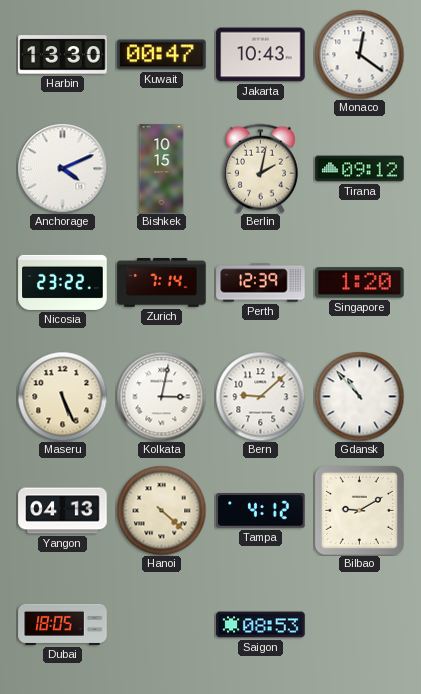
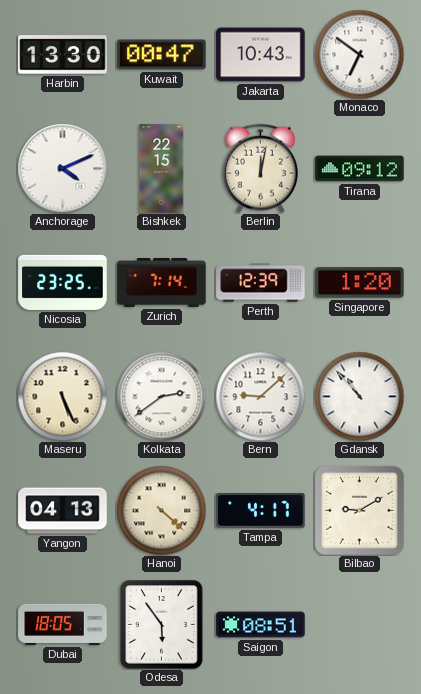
Monaco: 12:21 -> 6:51 (359, 54)
Bishkek: 10:15 -> 22:15 (162, 169)
Berlin: 2:02 -> 12:02 (260, 168)
Nicosia: 23:22 -> 23:25 (63, 282)
Kolkata: 3:02 -> 2:39 (161, 396)
Tampa: 4:12 -> 4:17 (261, 511)
Odesa: none -> 5:54 (162, 625)
Saigon: 08:53 -> 08:51 (261, 625)
